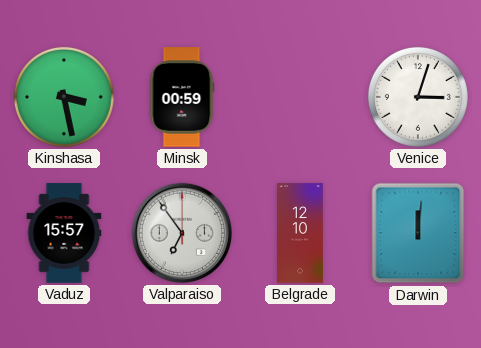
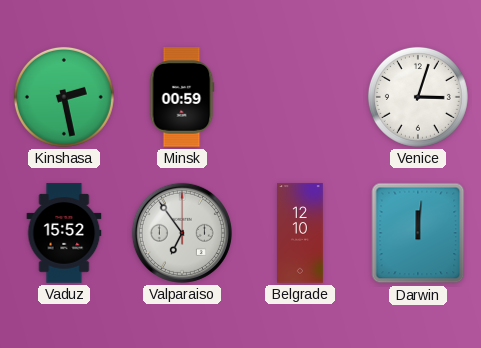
Kinshasa: 3:28 -> 2:28 (64, 97)
Vaduz: 15:57 -> 15:52 (64, 233)
